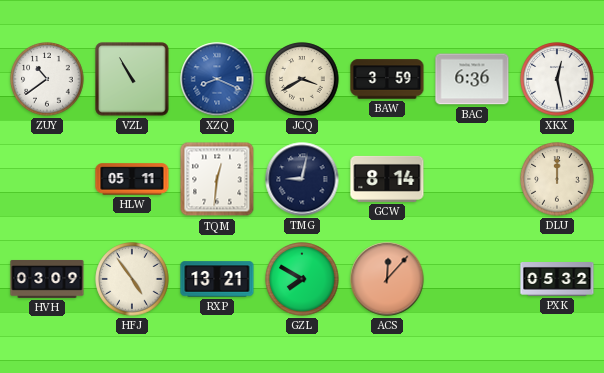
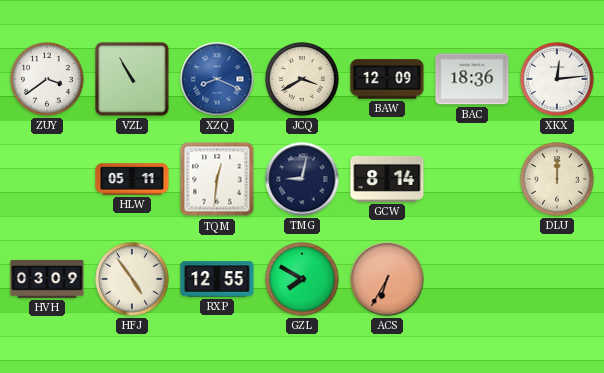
ZUY: 10:39 -> 3:39 (47, 79)
BAW: 3:59 -> 12:09 (387, 79)
BAC: 6:36 -> 18:36 (472, 79)
XKX: 12:28 -> 12:14 (557, 79)
RXP: 13:21 -> 12:55 (217, 279)
ACS: 12:07 -> 6:35 (387, 279)
PXK: 05:32 -> none (557, 280)
